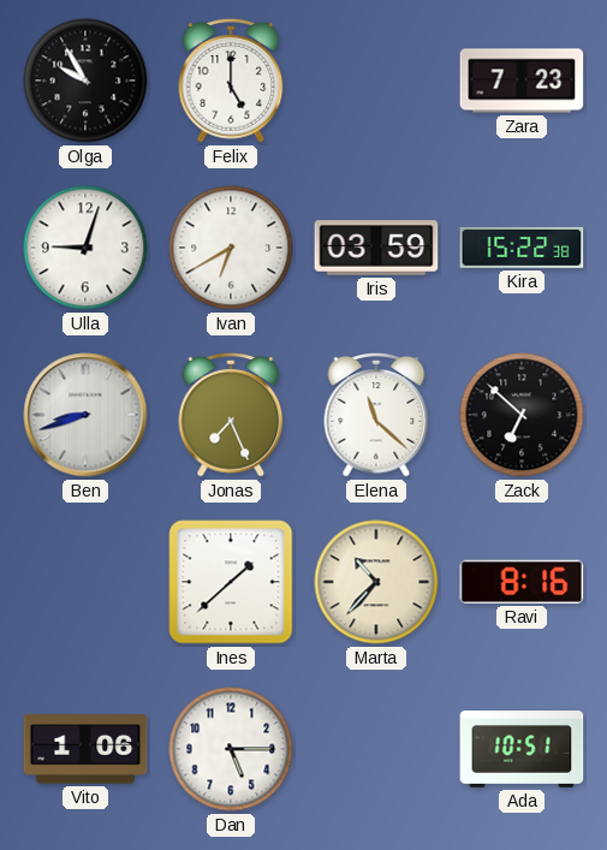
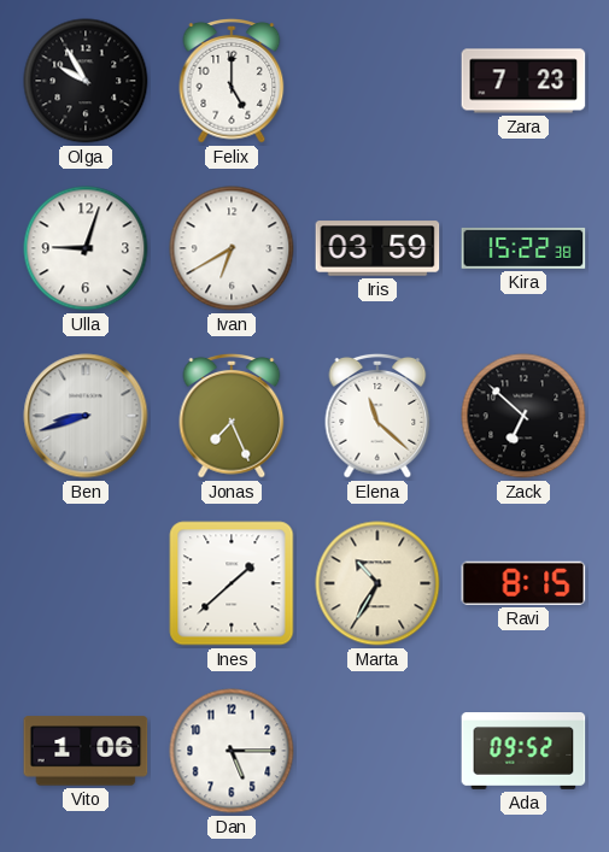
Marta: 10:37 -> 10:35 (377, 583)
Ravi: 8:16 -> 8:15 (523, 583)
Ada: 10:51 -> 09:52 (523, 752)
